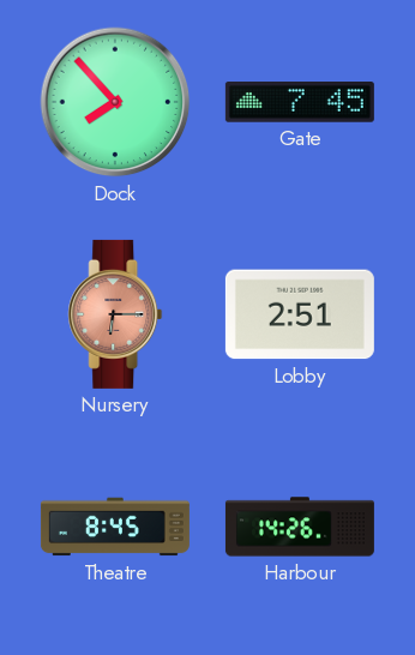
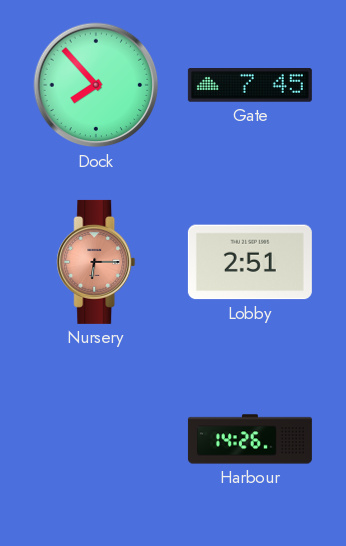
Theatre: 8:45 -> none (115, 527)
